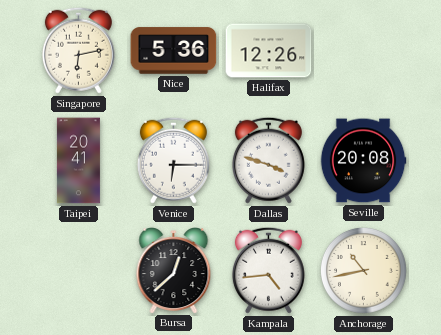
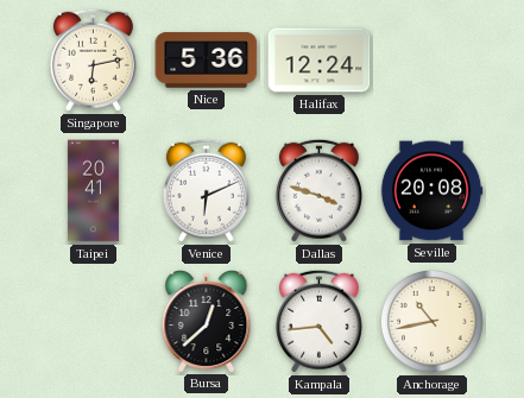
Halifax: 12:26 -> 12:24 (320, 61)
Venice: 6:15 -> 6:11 (206, 190)
